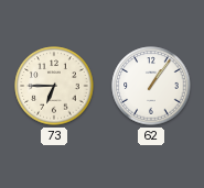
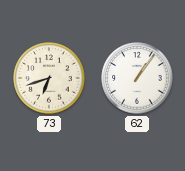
73: 6:45 -> 6:42 (49, 78)
